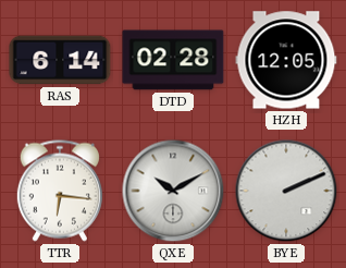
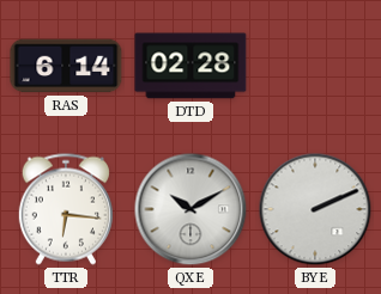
HZH: 12:05 -> none (286, 60)
